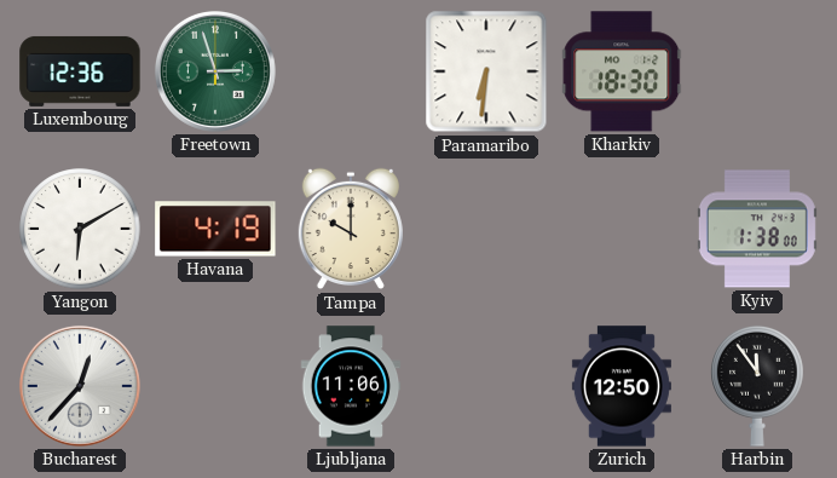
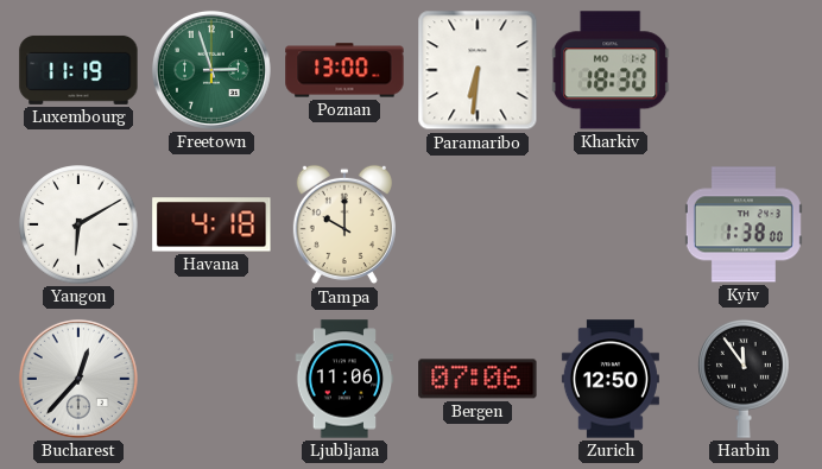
Luxembourg: 12:36 -> 11:19 (78, 70)
Poznan: none -> 13:00 (344, 70)
Havana: 4:19 -> 4:18 (211, 224)
Bergen: none -> 07:06 (478, 379)
